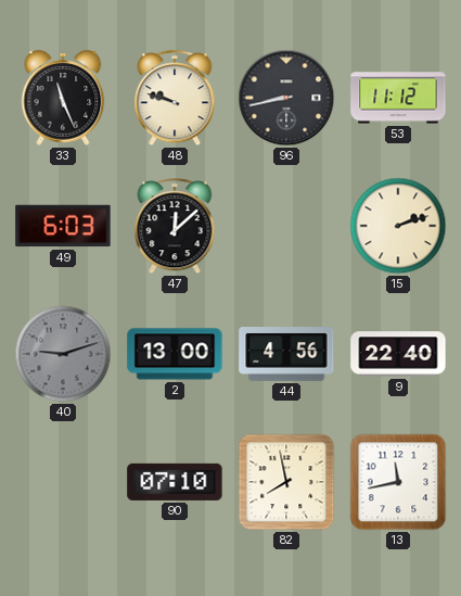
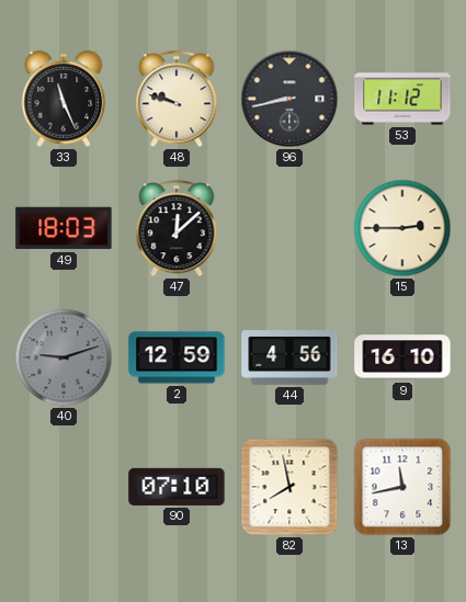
49: 6:03 -> 18:03 (64, 228)
15: 2:12 -> 2:45 (402, 228)
2: 13:00 -> 12:59 (177, 357)
9: 22:40 -> 16:10 (402, 357)
